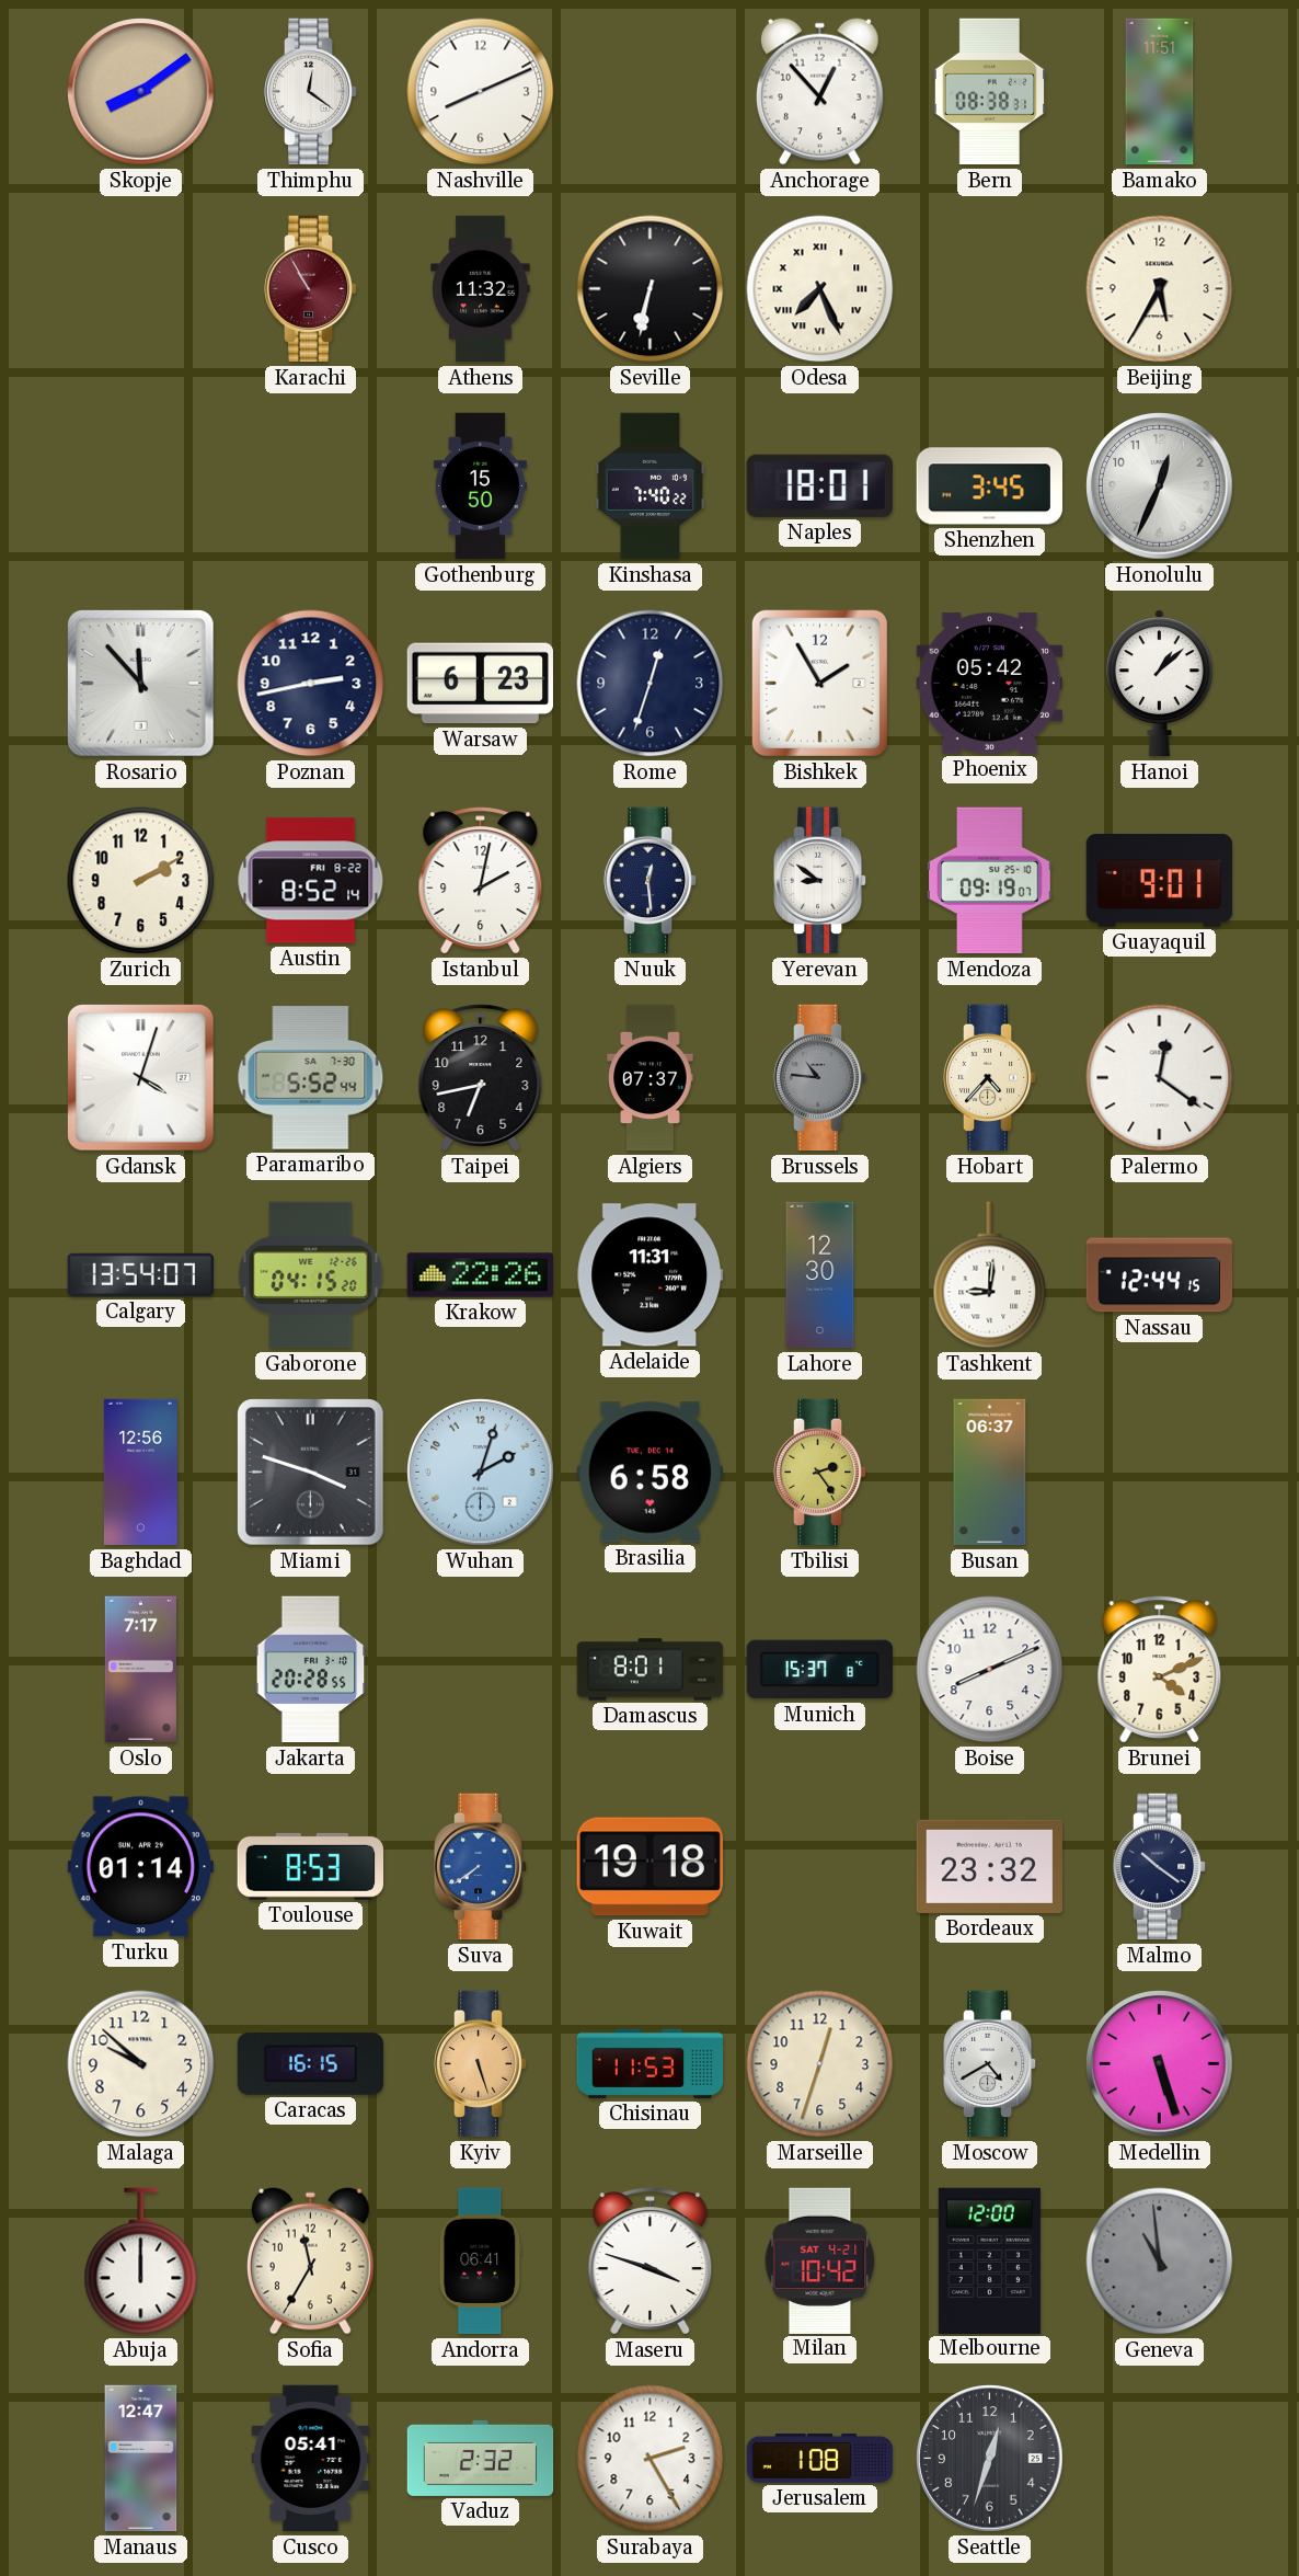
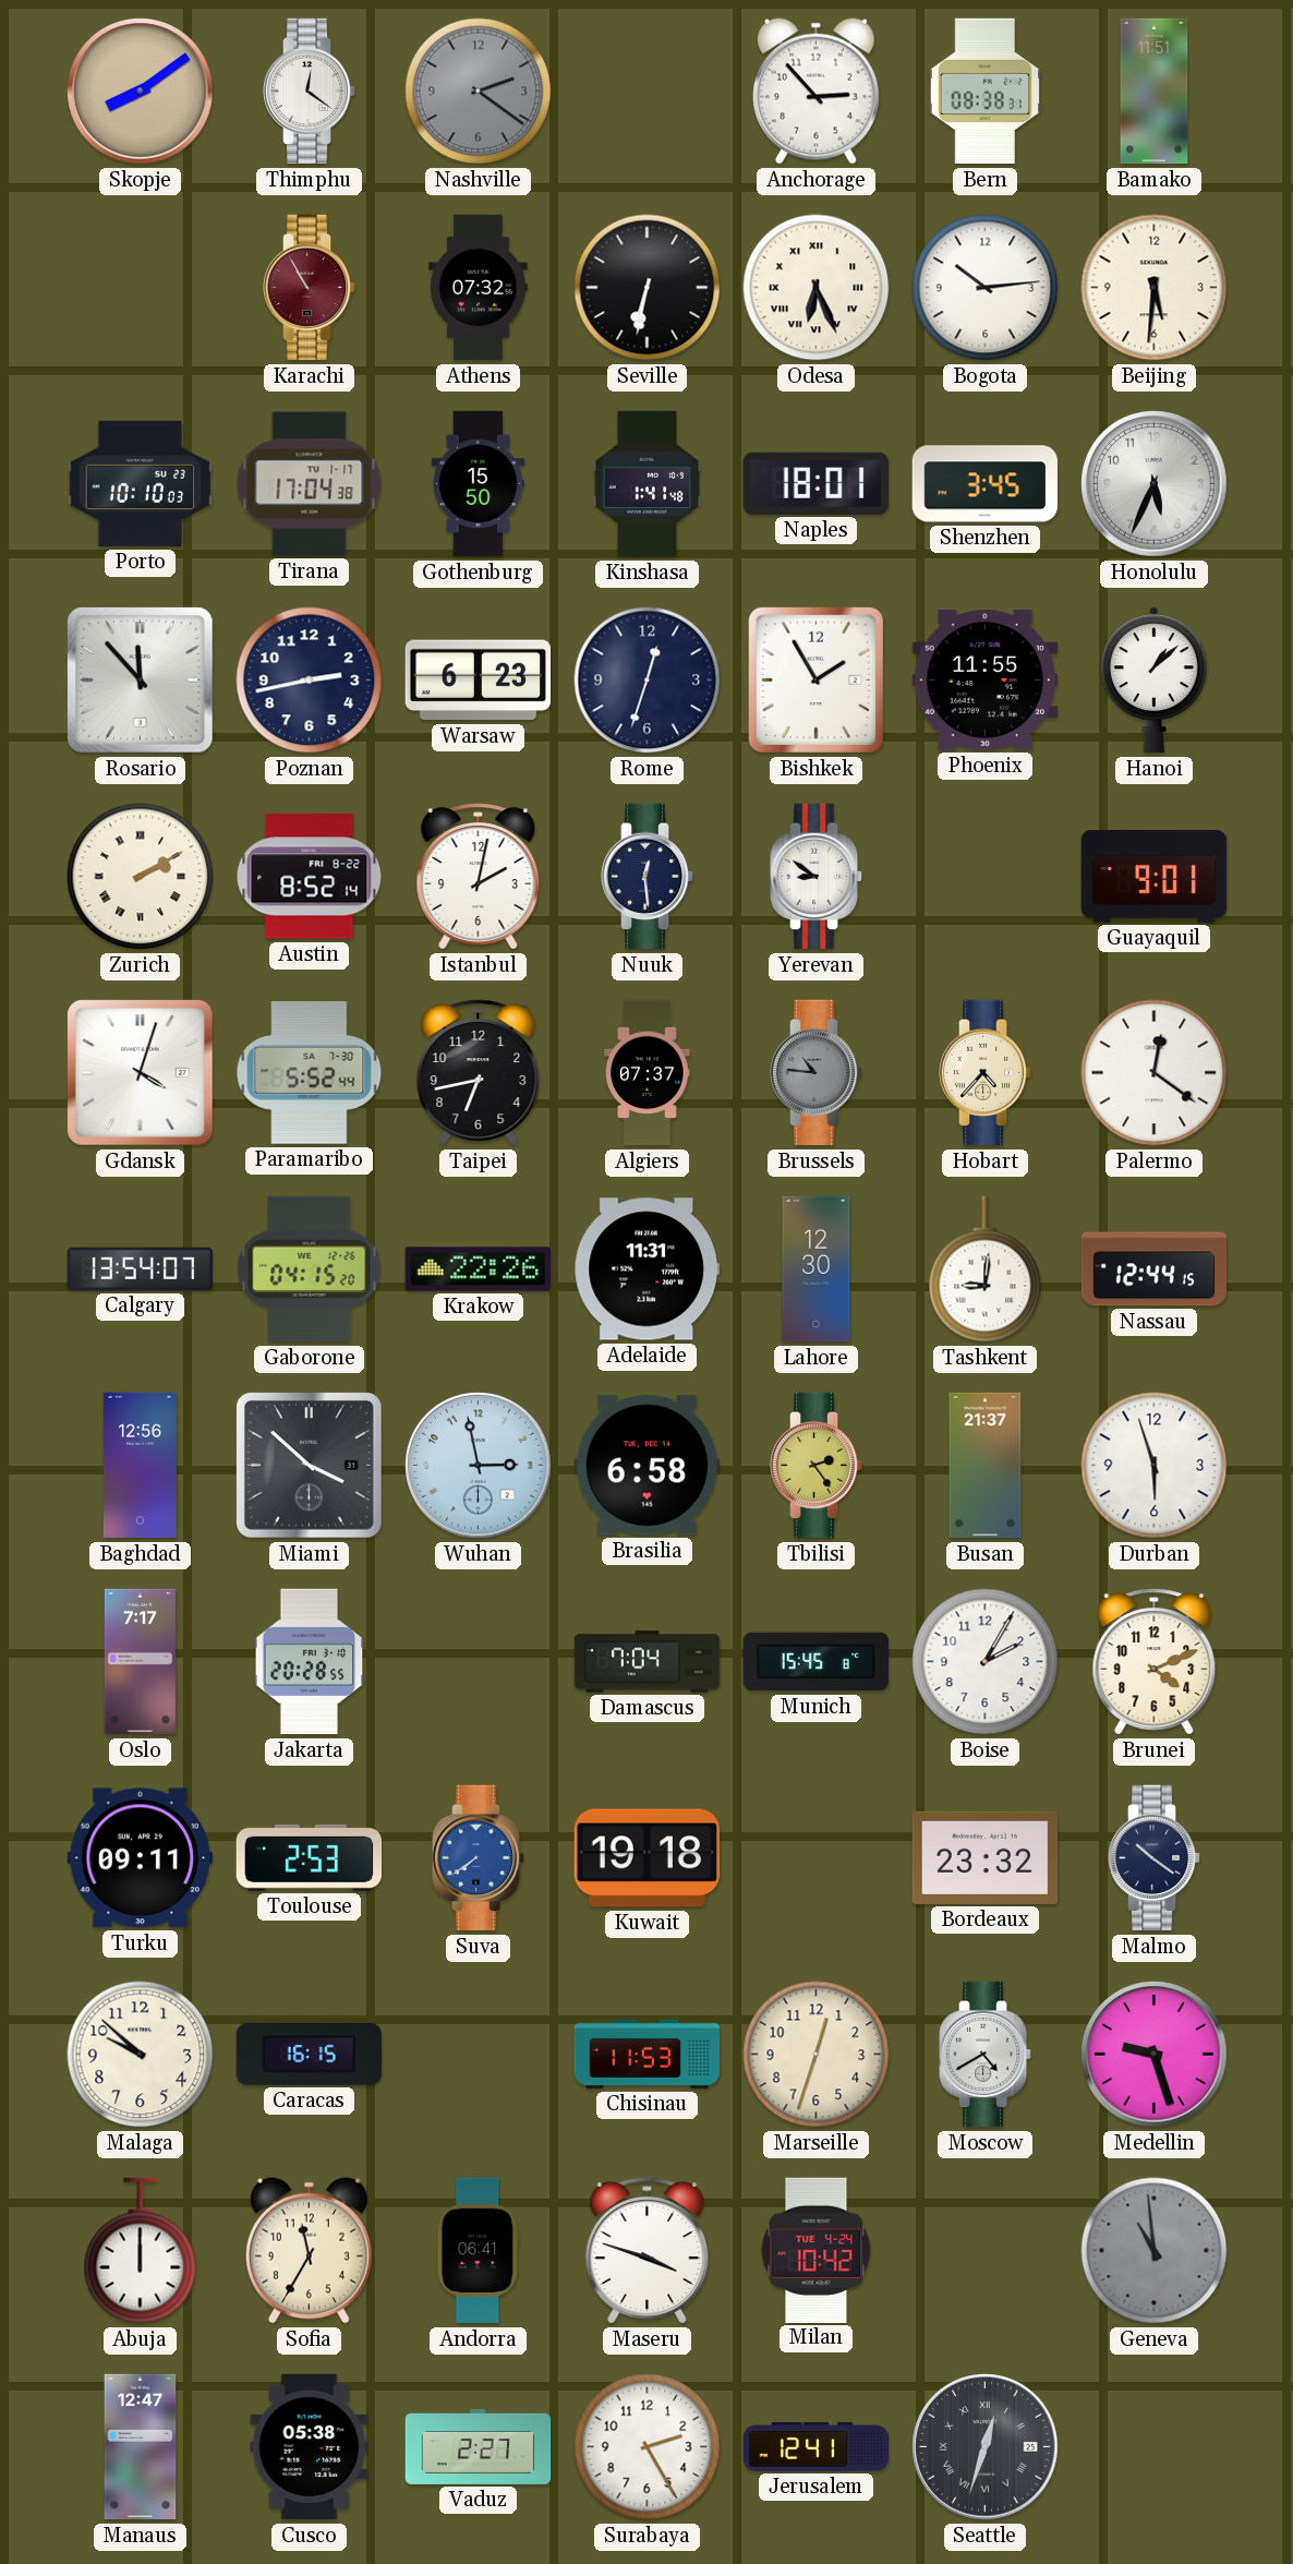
Nashville: 8:11 -> 2:21 (479, 92)
Nashville dial: white -> grey (479, 92)
Anchorage: 12:53 -> 2:53 (815, 91)
Athens: 11:32 -> 07:32 (479, 288)
Odesa: 7:26 -> 6:26 (817, 288)
Bogota: none -> 10:14 (986, 288)
Beijing: 5:35 -> 5:31 (1155, 288)
Porto: none -> 10:10 (140, 483)
Tirana: none -> 17:04 (310, 484)
Kinshasa: 7:40 -> 1:41 (648, 484)
Honolulu: 12:34 -> 5:34 (1155, 484)
Phoenix: 05:42 -> 11:55 (984, 681)
Zurich numerals: Arabic -> Roman (141, 877)
Mendoza: 09:19 -> none (990, 881)
Miami: 3:48 -> 3:52 (310, 1466)
Wuhan: 2:03 -> 2:58 (479, 1466)
Busan: 06:37 -> 21:37 (986, 1466)
Durban: none -> 5:57 (1155, 1466)
Damascus: 8:01 -> 7:04 (648, 1662)
Munich: 15:37 -> 15:45 (815, 1662)
Boise: 8:11 -> 2:05 (986, 1662)
Turku: 01:14 -> 09:11 (140, 1858)
Toulouse: 8:53 -> 2:53 (309, 1857)
Kyiv: 5:27 -> none (481, 2064)
Medellin: 5:27 -> 9:27 (1155, 2055)
Milan date: SAT 4-21 -> TUE 4-24 (817, 2250)
Melbourne: 12:00 -> none (989, 2260)
Cusco: 05:41 -> 05:38 (310, 2447)
Vaduz: 2:32 -> 2:27 (479, 2446)
Jerusalem: 1:08 -> 12:41 (817, 2446)
Seattle numerals: Arabic -> Roman (986, 2447)
